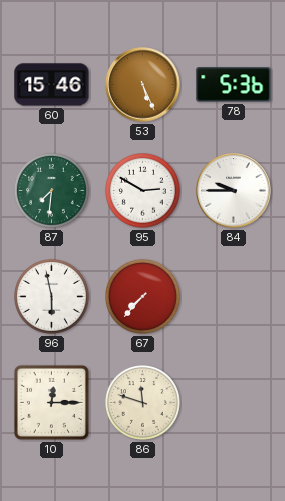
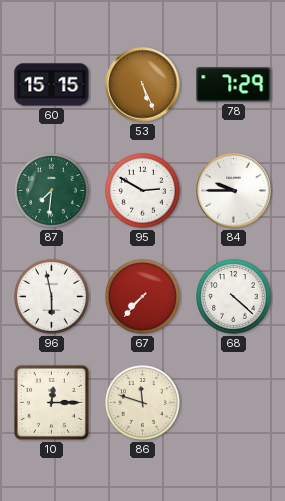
60: 15:46 -> 15:15 (52, 85)
78: 5:36 -> 7:29 (234, 85)
68: none -> 4:22 (234, 297)
